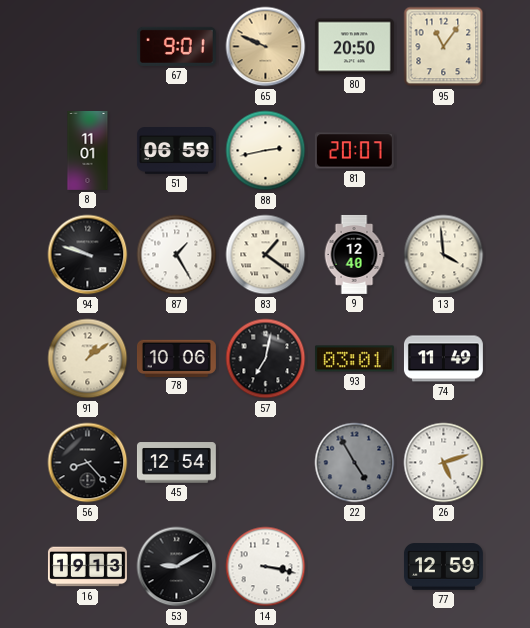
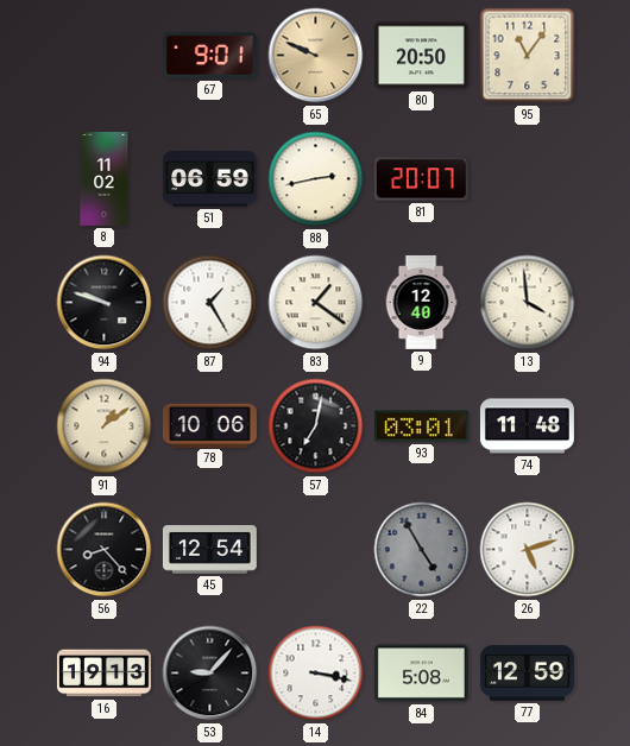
8: 11:01 -> 11:02 (105, 179)
74: 11:49 -> 11:48 (527, 426)
53: 9:10 -> 9:07 (210, 674)
84: none -> 5:08 (421, 674)
